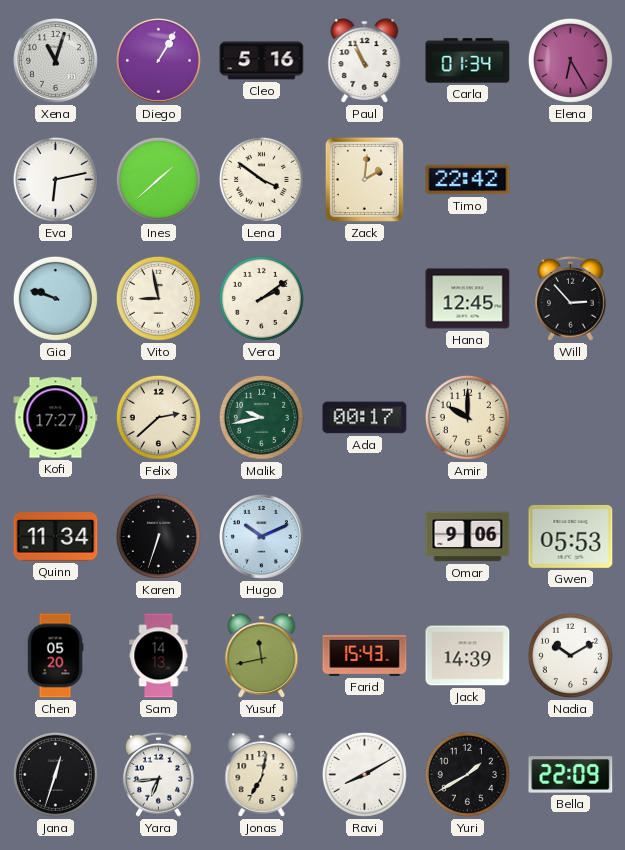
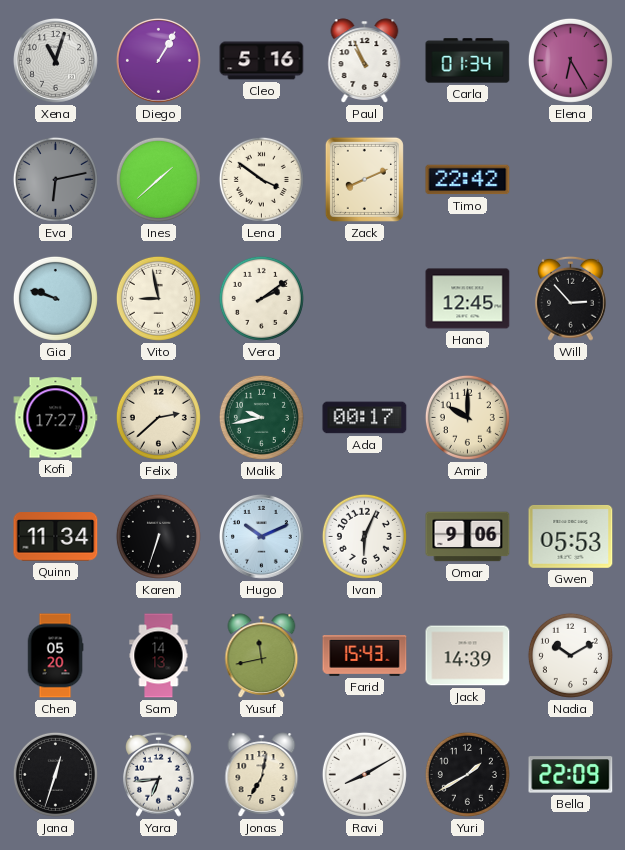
Eva dial: white -> grey (55, 179)
Zack: 2:01 -> 8:11 (364, 179)
Ivan: none -> 6:04 (364, 536)
